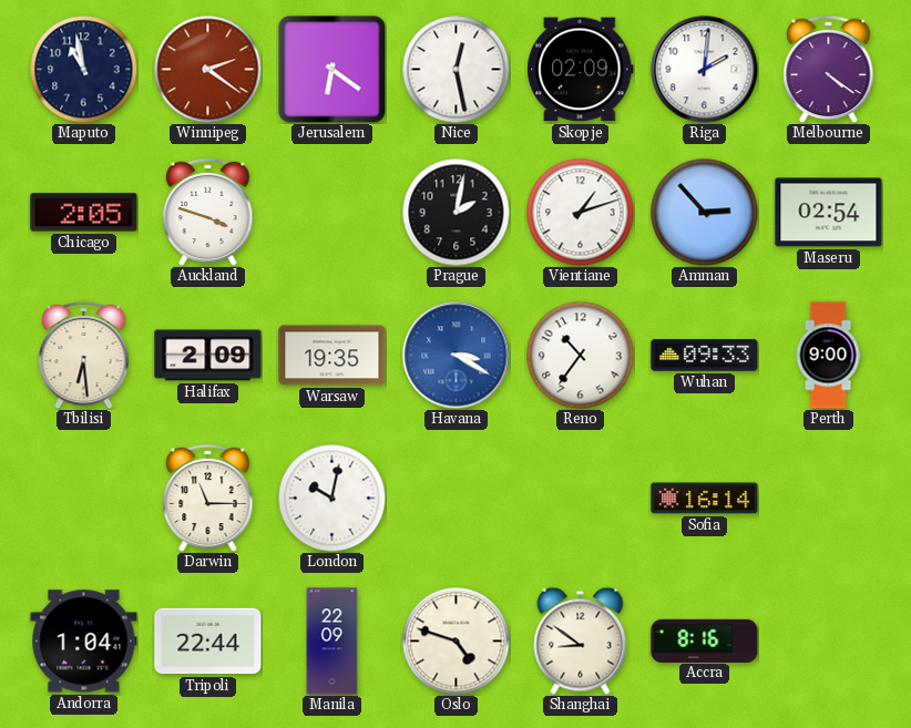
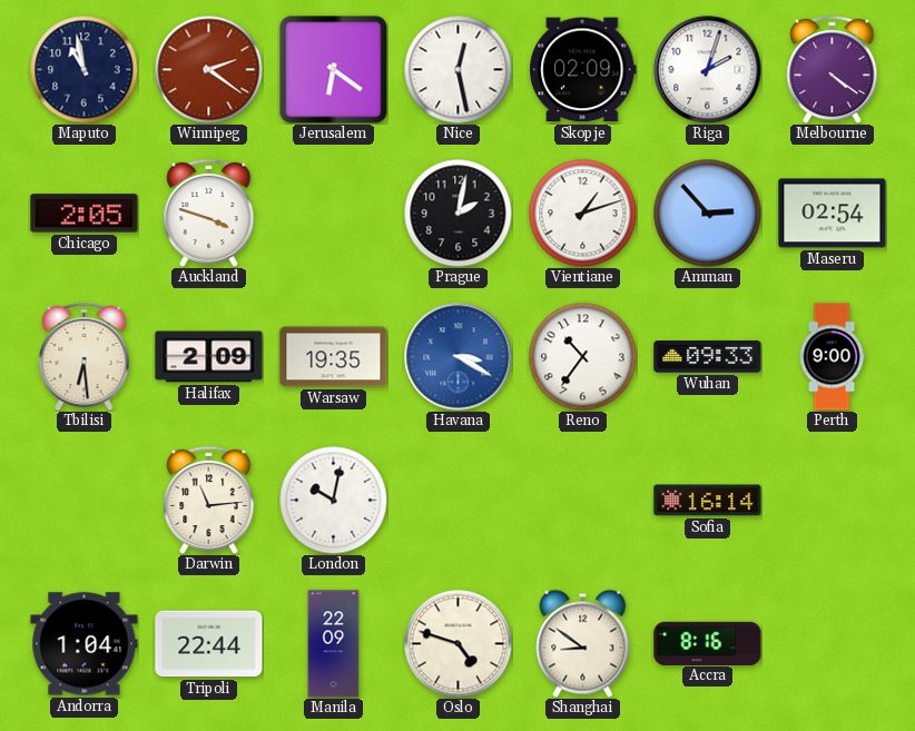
Riga: 2:01 -> 2:03 (708, 70)
Darwin: 11:15 -> 11:14 (209, 500)
